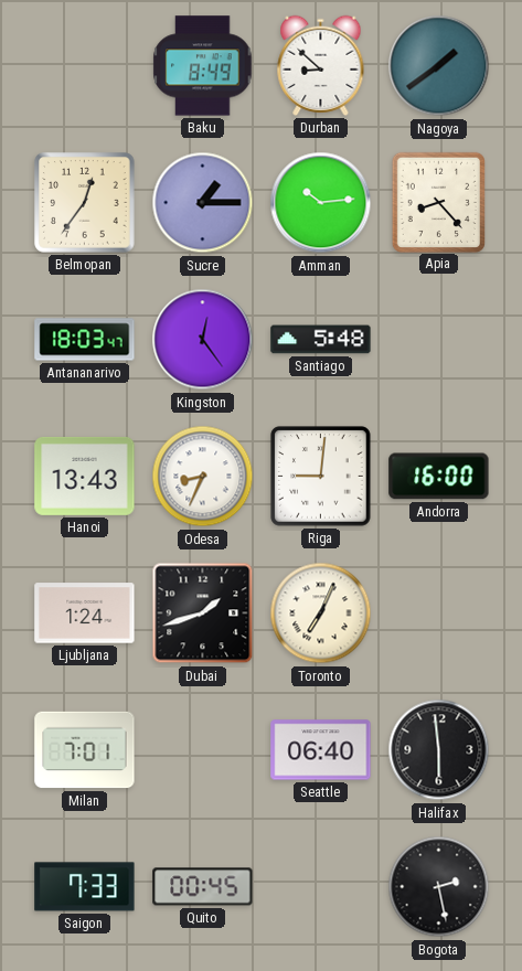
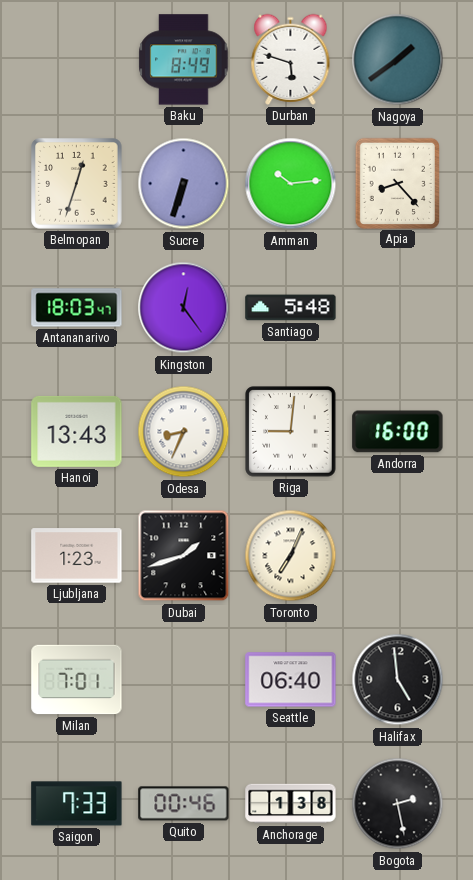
Durban: 8:52 -> 5:48 (291, 59)
Belmopan: 12:36 -> 12:33 (77, 184)
Sucre: 1:15 -> 6:33 (184, 184)
Ljubljana: 1:24 -> 1:23 (77, 556)
Halifax: 5:59 -> 4:59 (398, 680)
Quito: 00:45 -> 00:46 (184, 804)
Anchorage: none -> 1:38 (291, 804)
